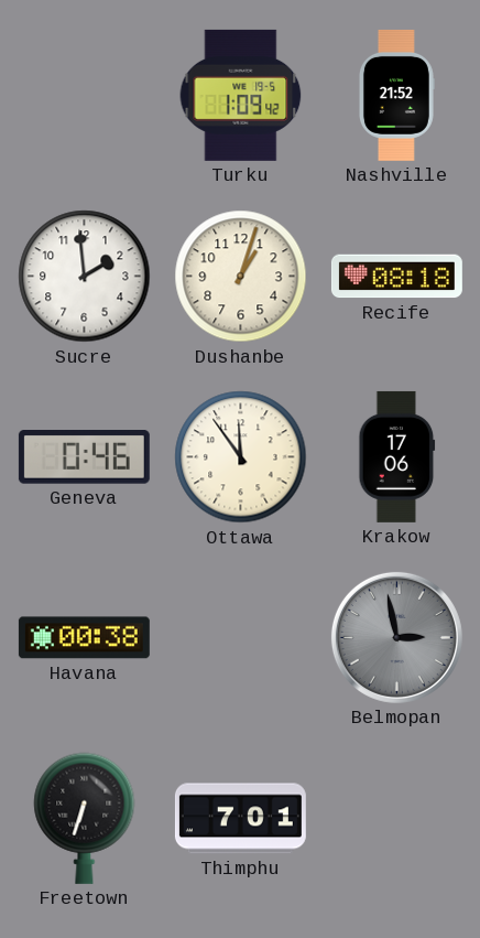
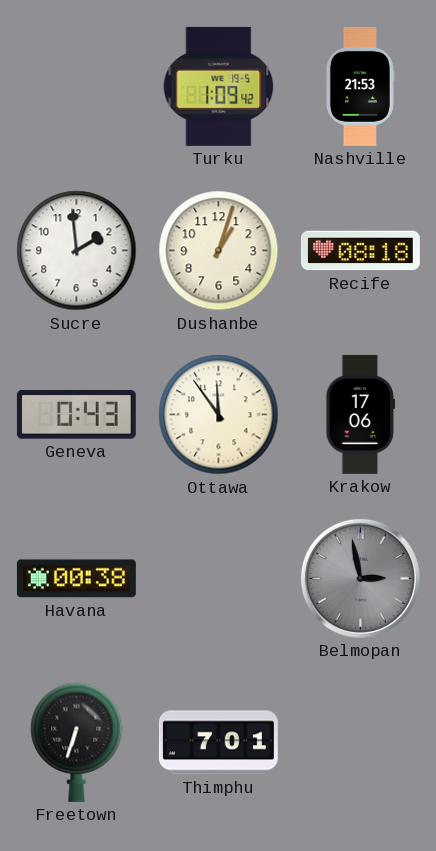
Nashville: 21:52 -> 21:53 (361, 86)
Geneva: 0:46 -> 0:43 (76, 415)
